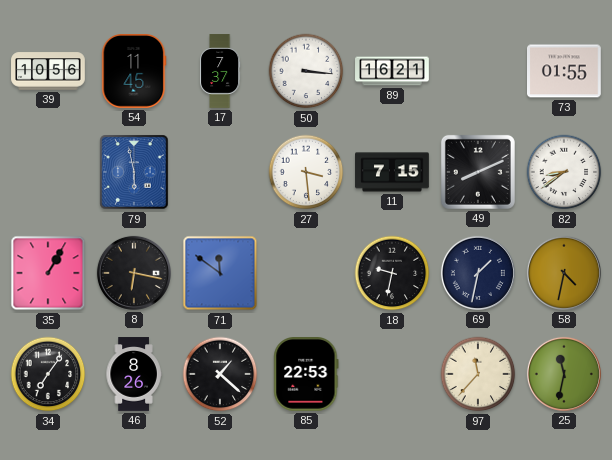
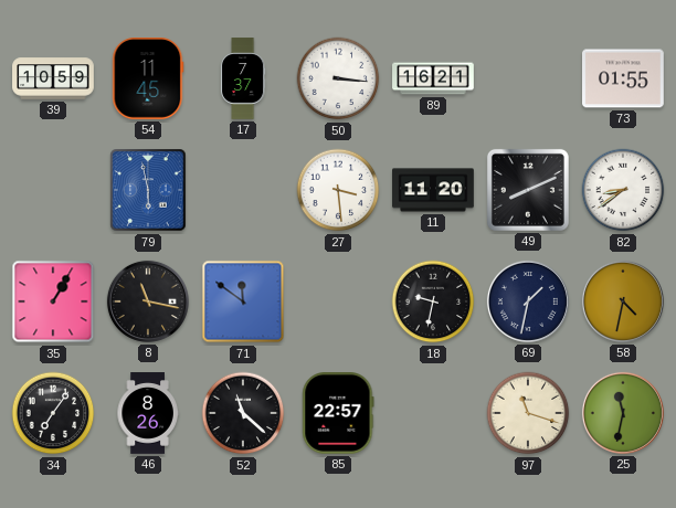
39: 10:56 -> 10:59 (53, 78)
11: 7:15 -> 11:20 (433, 190)
8: 6:17 -> 11:17 (148, 301)
52: 1:22 -> 11:22 (243, 413)
85: 22:53 -> 22:57 (338, 414)
97: 11:37 -> 11:18 (528, 413)
